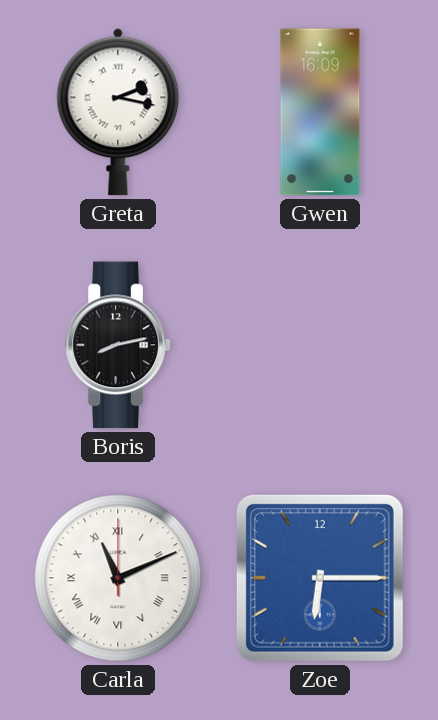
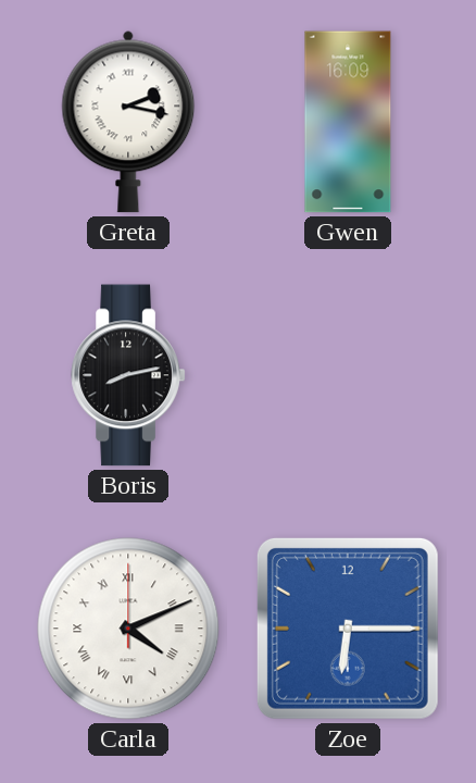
Carla: 11:11 -> 4:11 (128, 629)
